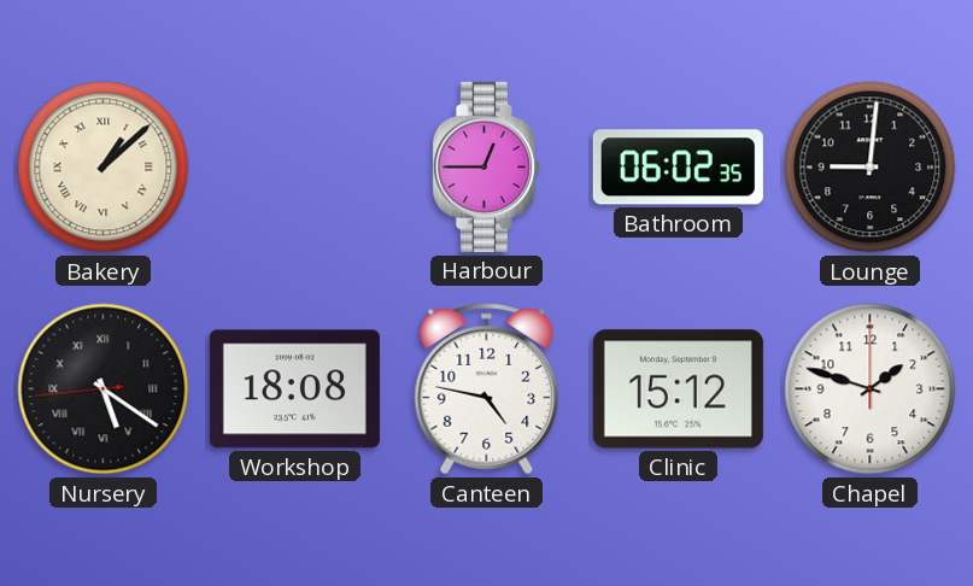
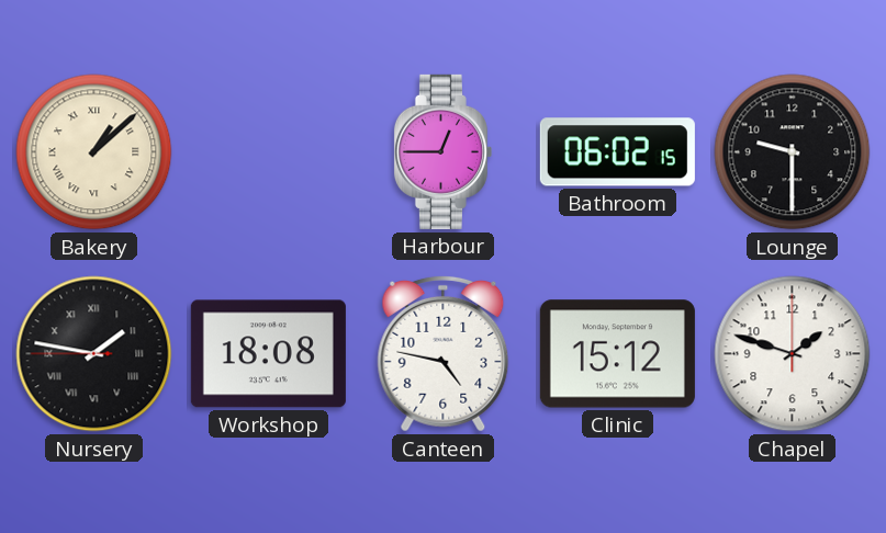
Bathroom: 06:02:35 -> 06:02:15 (617, 152)
Lounge: 9:01 -> 9:30 (793, 152)
Nursery: 5:20 -> 1:46 (94, 354)
